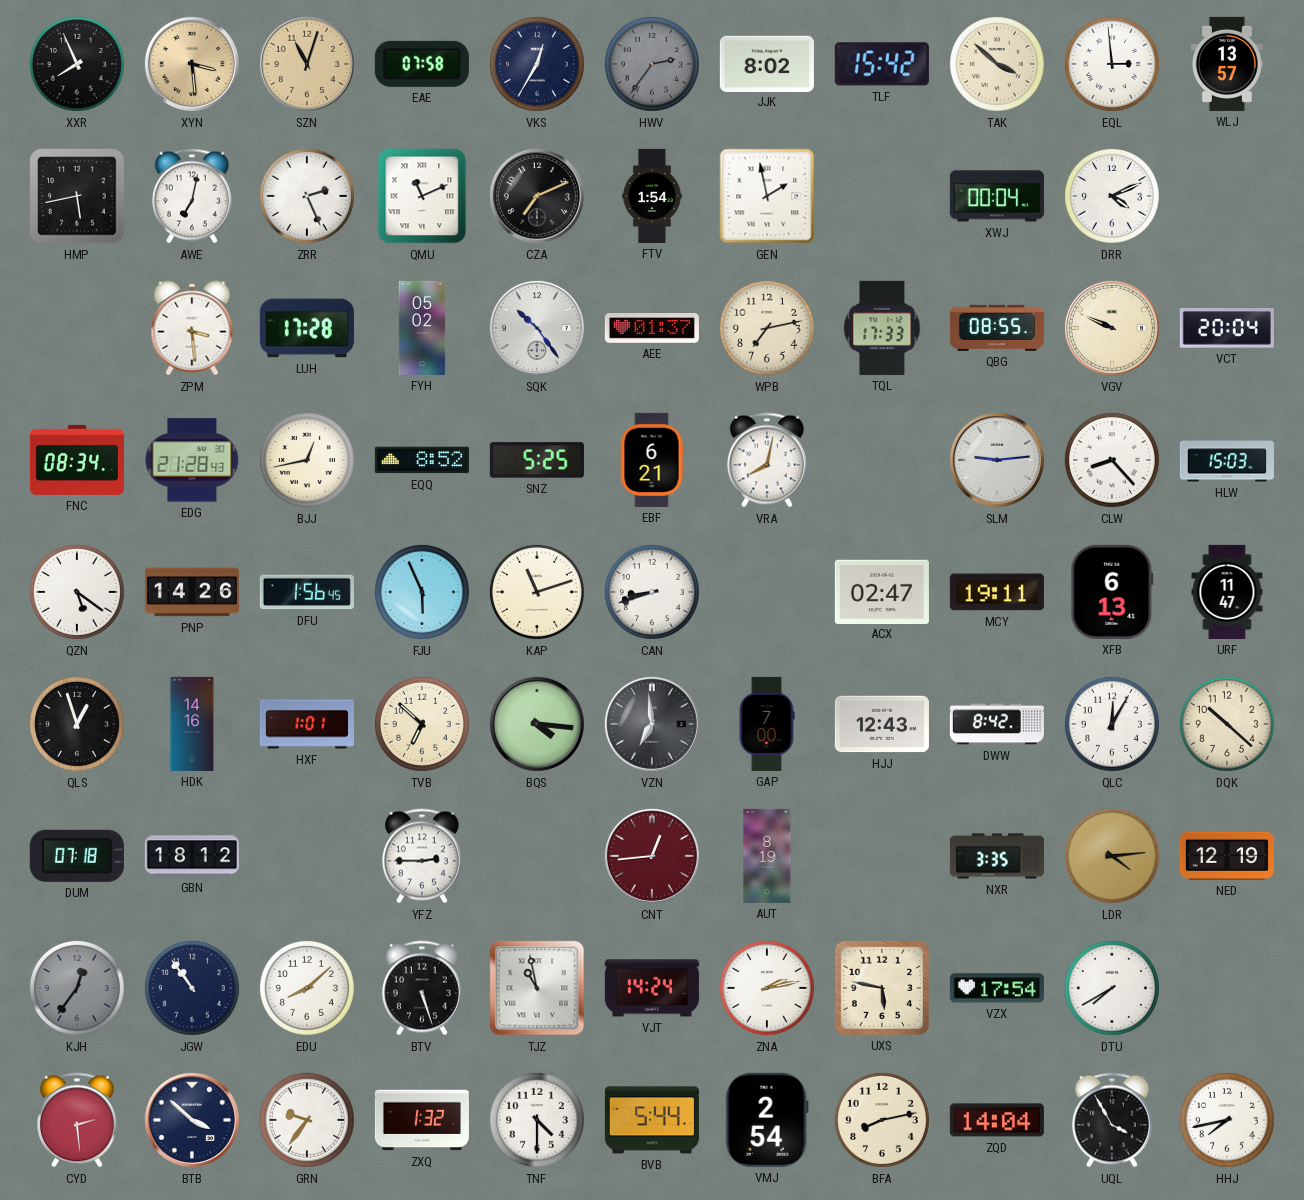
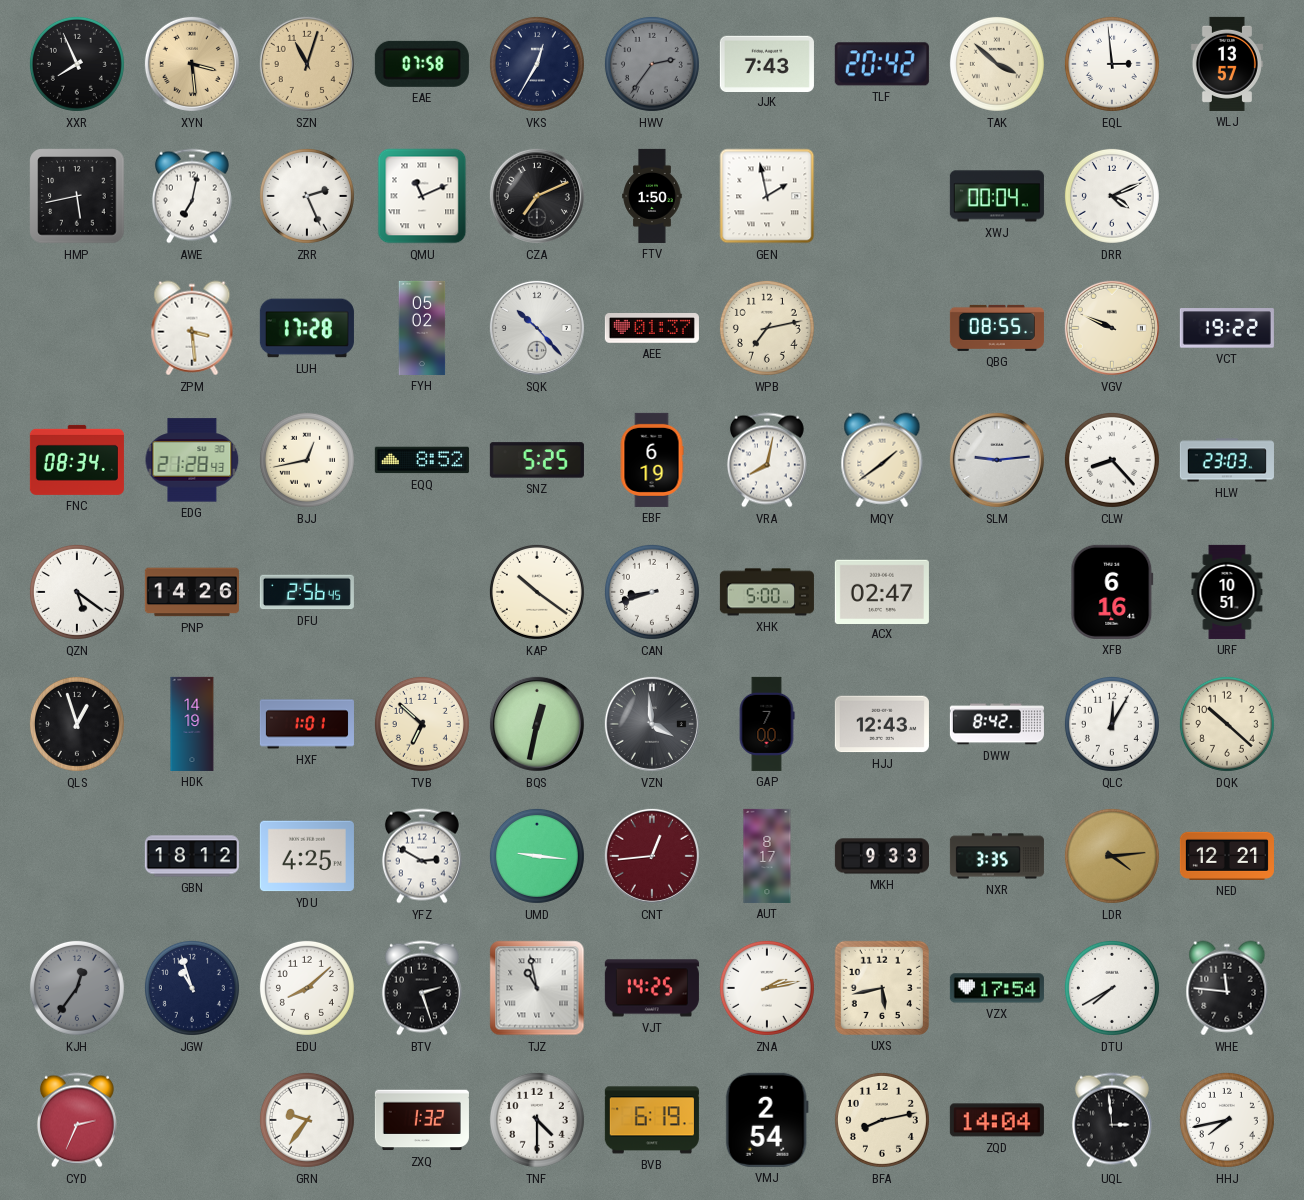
JJK: 8:02 -> 7:43 (767, 63)
TLF: 15:42 -> 20:42 (882, 64)
FTV: 1:54 -> 1:50 (652, 196)
SQK: 10:24 -> 10:23 (537, 328)
TQL: 17:33 -> none (882, 328)
VCT: 20:04 -> 19:22 (1227, 328)
EBF: 6:21 -> 6:19 (652, 460)
MQY: none -> 1:39 (882, 460)
HLW: 15:03 -> 23:03 (1227, 460)
DFU: 1:56 -> 2:56 (307, 592)
FJU: 5:56 -> none (422, 592)
KAP: 11:12 -> 10:21 (537, 592)
XHK: none -> 5:00 (767, 592)
MCY: 19:11 -> none (997, 592)
XFB: 6:13 -> 6:16 (1112, 592)
URF: 11:47 -> 10:51 (1227, 592)
HDK: 14:16 -> 14:19 (192, 724)
BQS: 4:16 -> 12:32 (537, 724)
VZN: 6:59 -> 3:59 (652, 724)
DUM: 07:18 -> none (77, 856)
YDU: none -> 4:25 (307, 856)
YFZ: 2:45 -> 2:50 (422, 856)
UMD: none -> 9:16 (537, 856)
AUT: 8:19 -> 8:17 (767, 856)
MKH: none -> 9:33 (882, 856)
NED: 12:19 -> 12:21 (1227, 856)
JGW: 10:54 -> 10:57 (192, 988)
BTV: 5:27 -> 2:27 (422, 988)
VJT: 14:24 -> 14:25 (652, 988)
UXS: 5:47 -> 5:43 (882, 988)
WHE: none -> 11:46 (1227, 988)
CYD: 2:29 -> 2:34 (77, 1120)
BTB: 3:52 -> none (192, 1120)
BVB: 5:44 -> 6:19 (652, 1120)
UQL: 3:55 -> 2:59 (1112, 1120)
